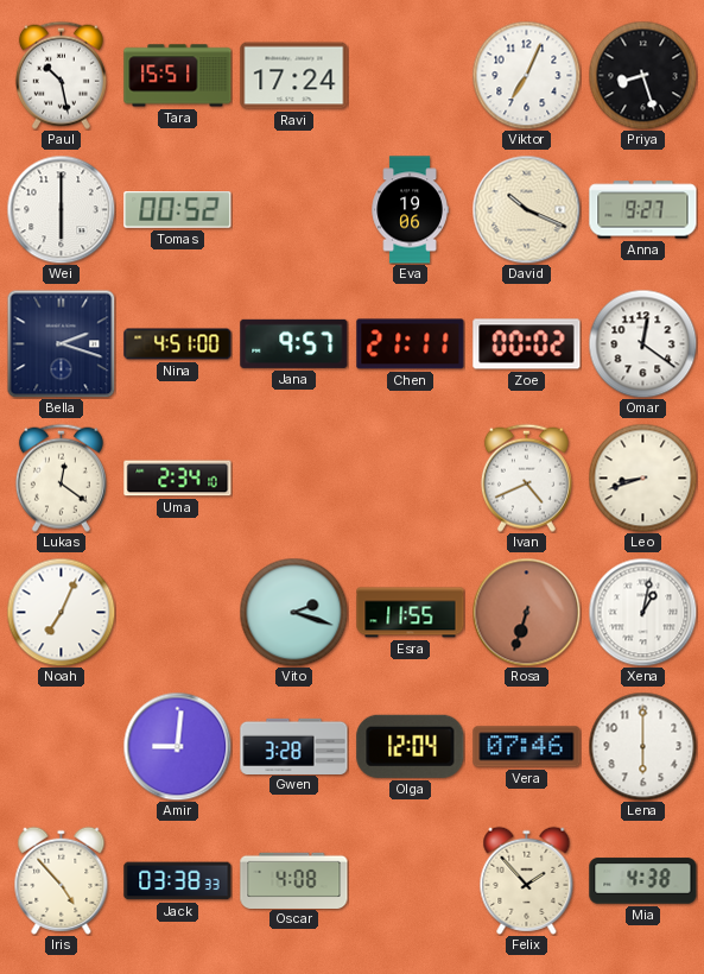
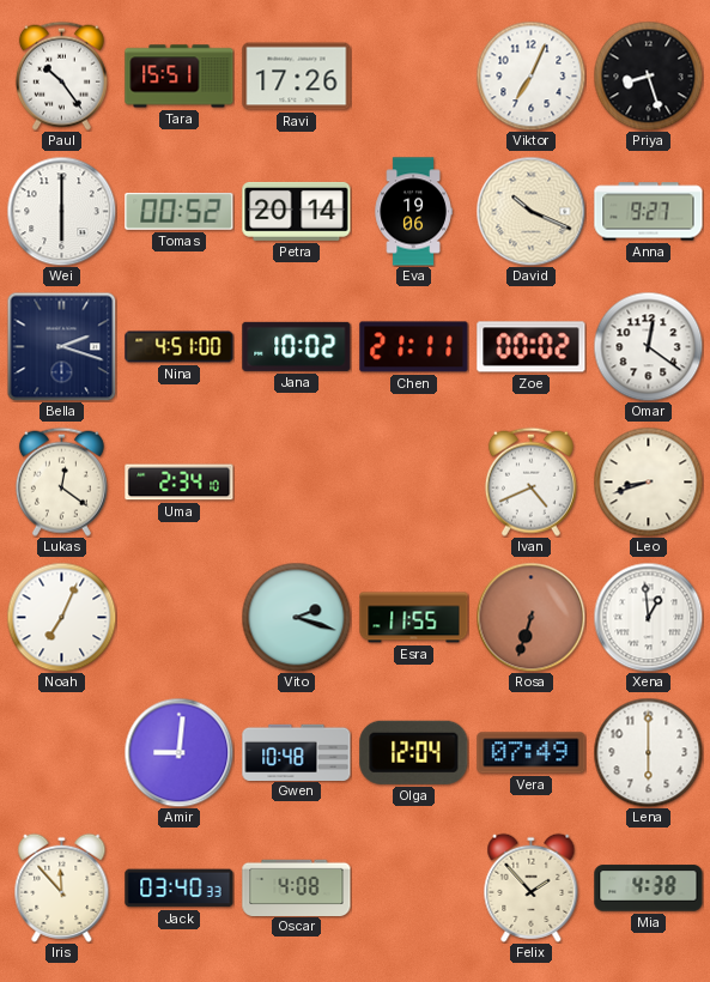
Paul: 10:28 -> 10:24 (61, 75)
Ravi: 17:24 -> 17:26 (297, 77)
Petra: none -> 20:14 (297, 211)
Jana: 9:57 -> 10:02 (297, 346)
Xena: 1:02 -> 12:59 (648, 617)
Gwen: 3:28 -> 10:48 (297, 752)
Vera: 07:46 -> 07:49 (532, 753)
Iris: 4:53 -> 11:53 (62, 887)
Jack: 03:38 -> 03:40 (180, 889)
